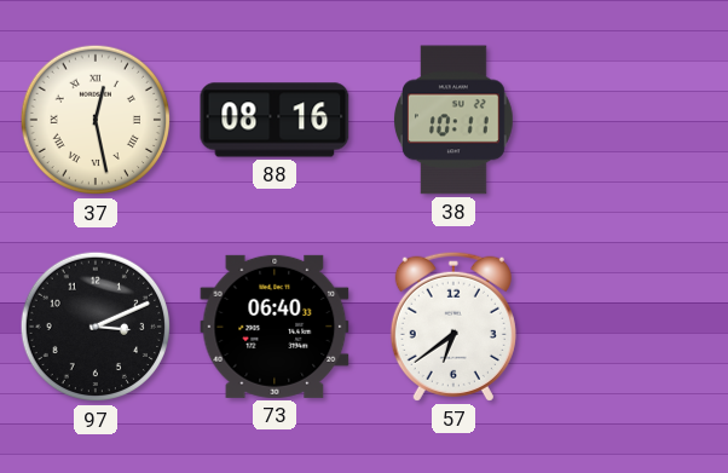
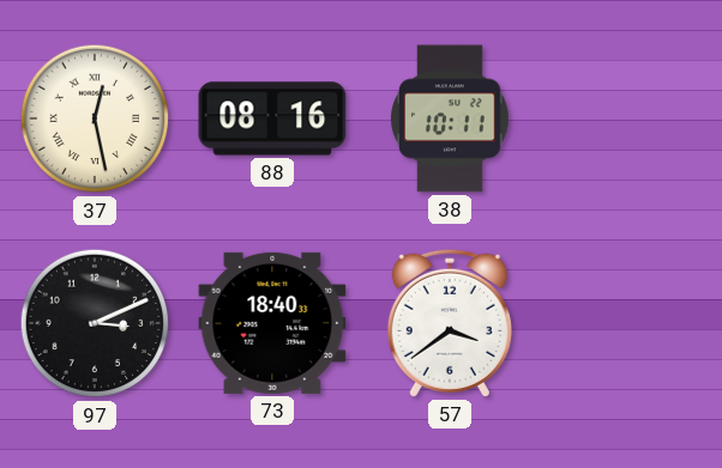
73: 06:40 -> 18:40 (272, 323)
57: 6:39 -> 3:39 (450, 323)
